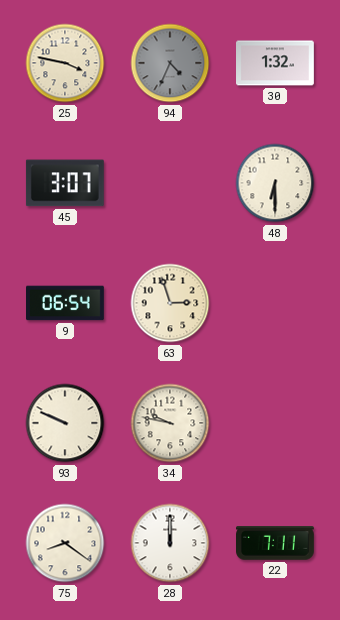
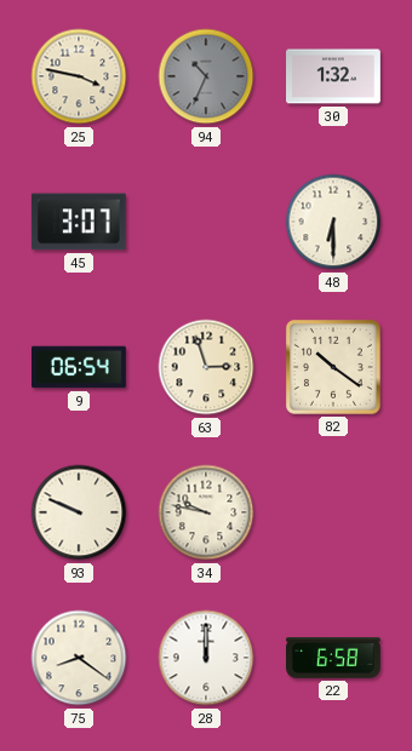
94: 4:34 -> 10:34 (206, 76)
82: none -> 10:21 (333, 367)
22: 7:11 -> 6:58 (334, 658)
